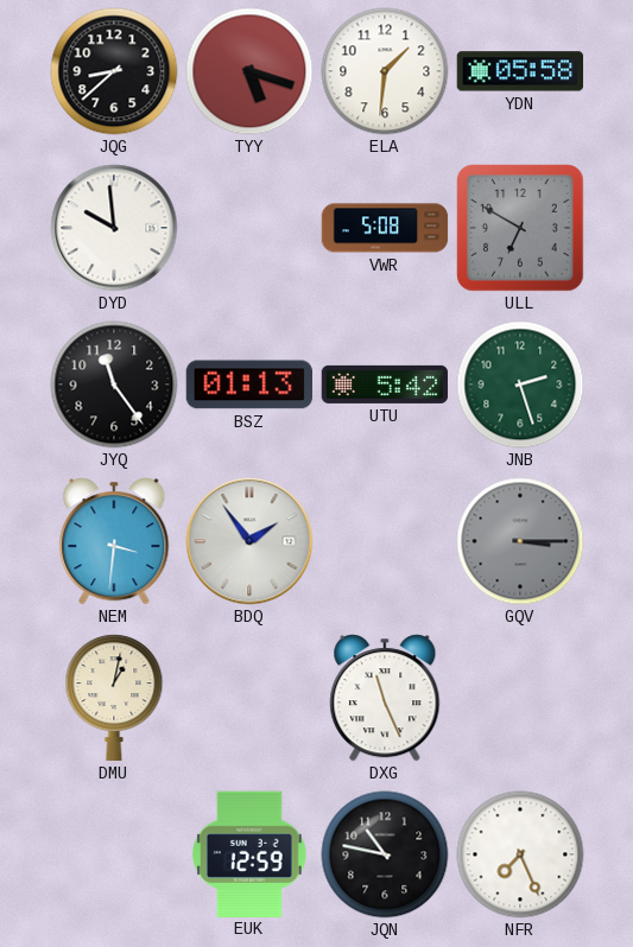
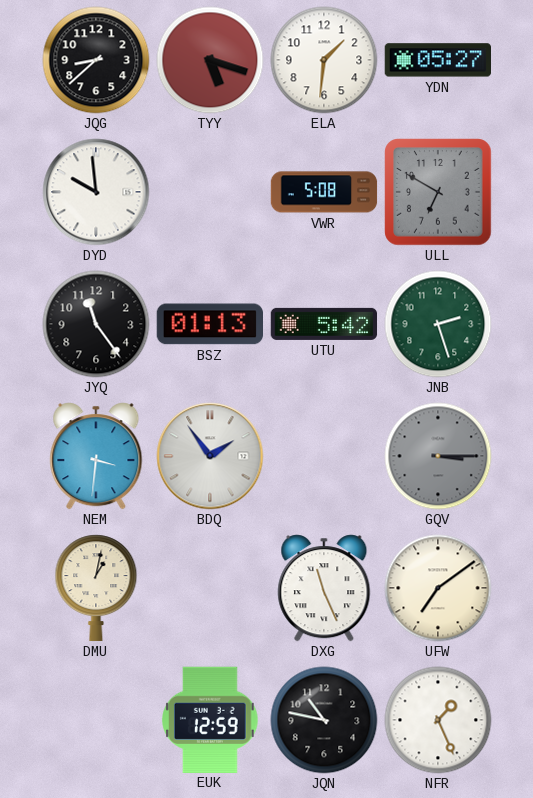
YDN: 05:58 -> 05:27 (437, 60)
UFW: none -> 7:09 (438, 588)
NFR: 7:26 -> 1:26 (438, 720)
